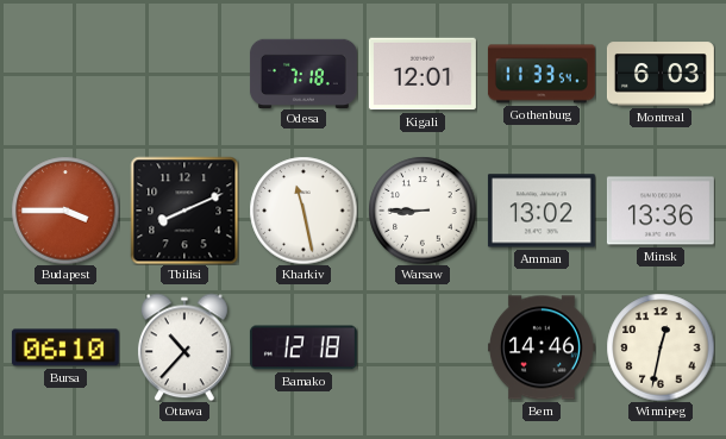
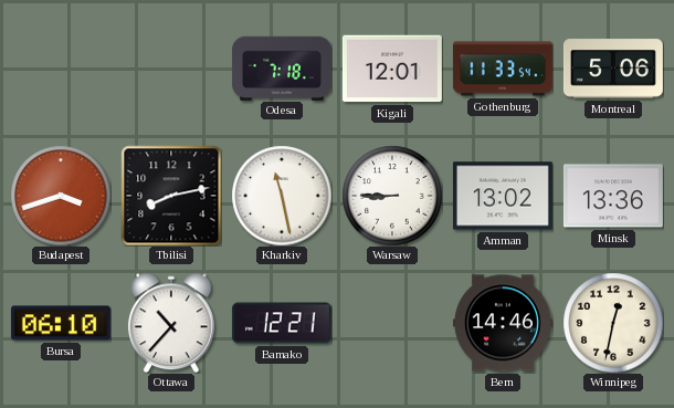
Montreal: 6:03 -> 5:06 (613, 69)
Budapest: 3:45 -> 3:42 (61, 196)
Tbilisi: 8:11 -> 8:13 (171, 196)
Bamako: 12:18 -> 12:21 (282, 323)
